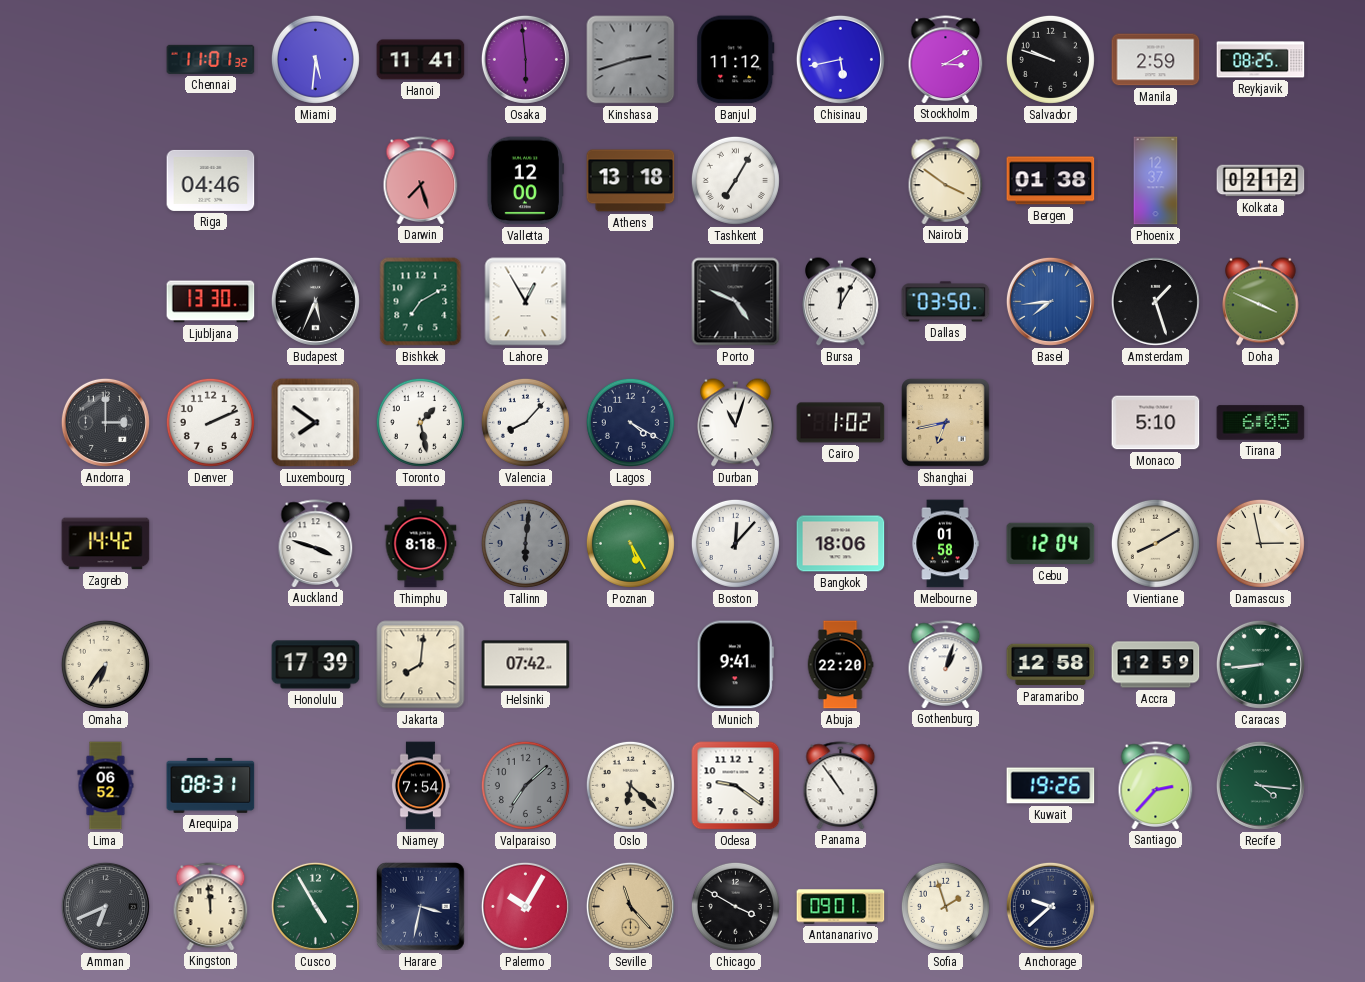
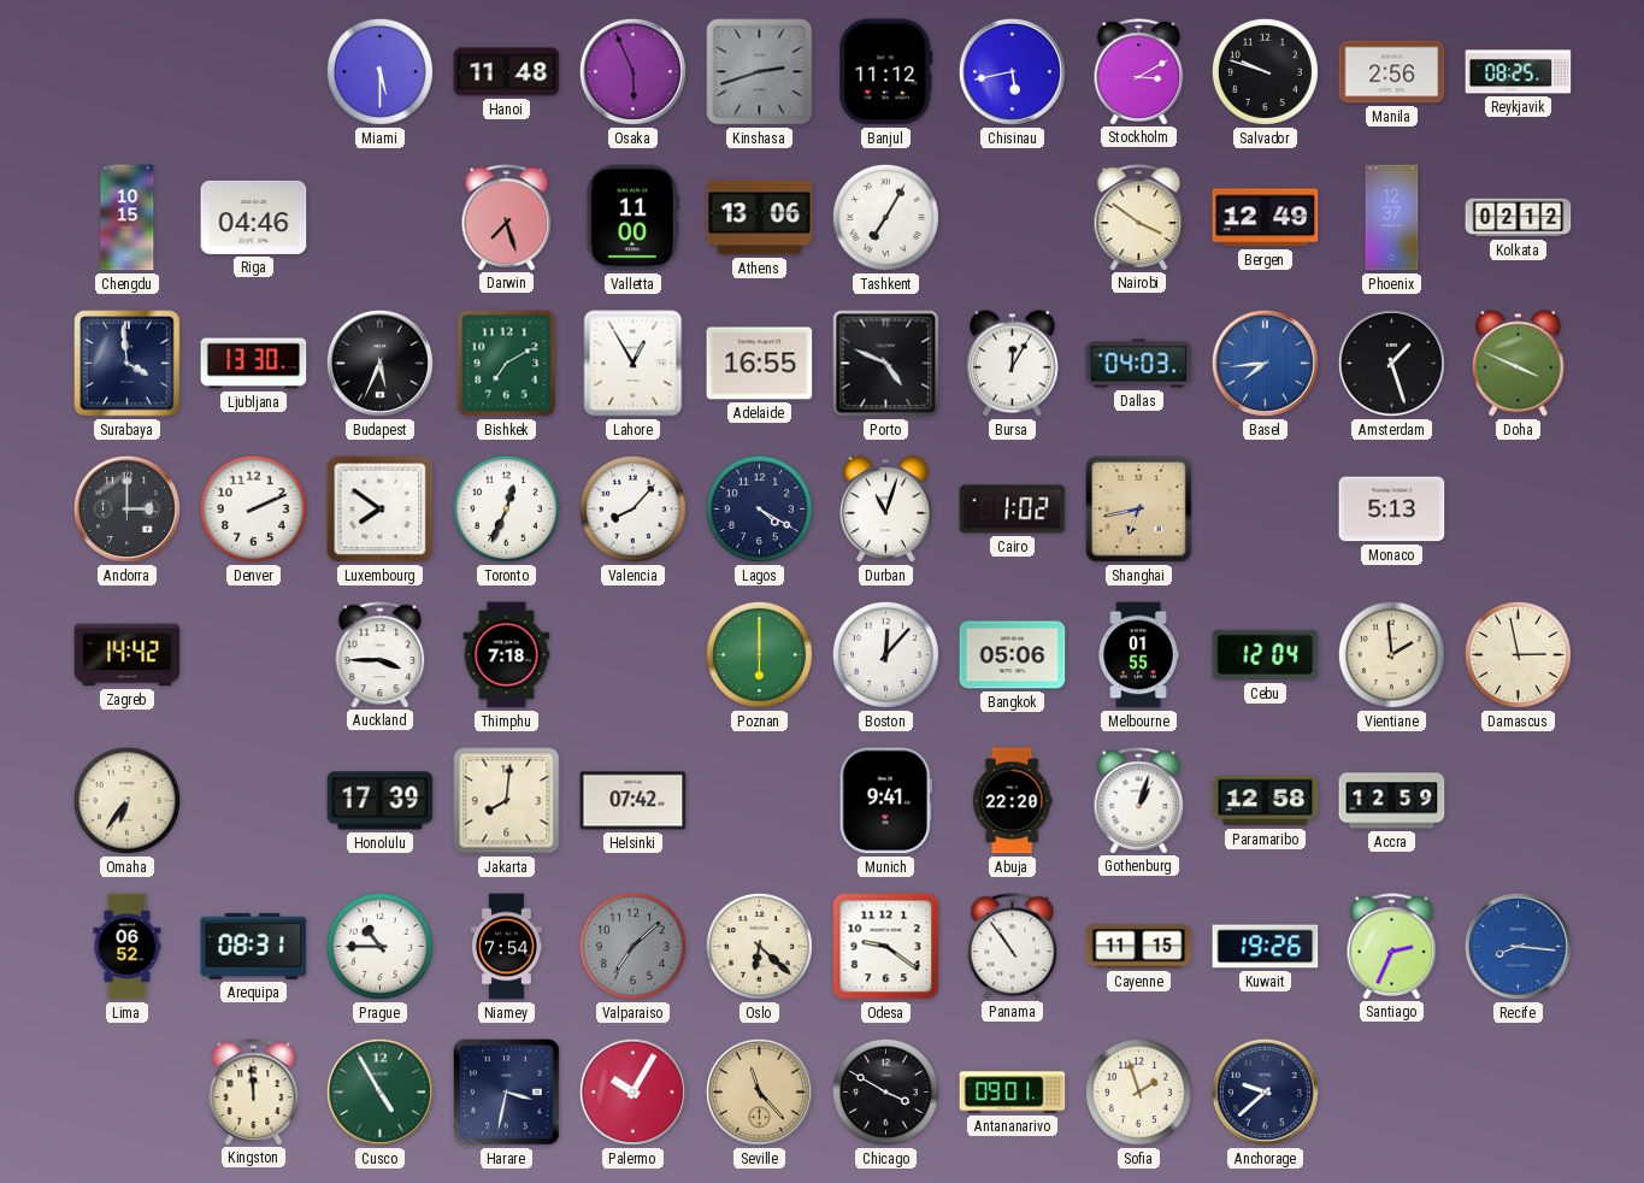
Chennai: 11:01 -> none (211, 59)
Miami: 5:31 -> 5:30 (379, 71)
Hanoi: 11:41 -> 11:48 (507, 72)
Osaka: 5:59 -> 5:56 (632, 71)
Manila: 2:59 -> 2:56 (1392, 72)
Chengdu: none -> 10:15 (128, 218)
Valletta: 12:00 -> 11:00 (632, 218)
Athens: 13:18 -> 13:06 (760, 218)
Bergen: 01:38 -> 12:49 (1266, 218)
Surabaya: none -> 3:59 (128, 364)
Adelaide: none -> 16:55 (760, 364)
Dallas: 03:50 -> 04:03 (1139, 364)
Toronto: 1:28 -> 12:34 (506, 508)
Monaco: 5:10 -> 5:13 (1392, 510)
Tirana: 6:05 -> none (1261, 423)
Auckland: 3:48 -> 3:45 (381, 654)
Thimphu: 8:18 -> 7:18 (507, 655)
Tallinn: 6:01 -> none (525, 543)
Poznan: 5:25 -> 6:00 (759, 654)
Bangkok: 18:06 -> 05:06 (1013, 655)
Melbourne: 01:58 -> 01:55 (1138, 655)
Vientiane: 8:10 -> 1:59 (1391, 654)
Caracas: 8:44 -> none (1260, 664)
Prague: none -> 10:45 (379, 946)
Cayenne: none -> 11:15 (1139, 947)
Santiago: 2:37 -> 2:34 (1392, 946)
Recife: 4:16 -> 8:16 (1518, 946)
Recife dial: green -> blue (1518, 946)
Amman: 6:41 -> none (105, 906)
